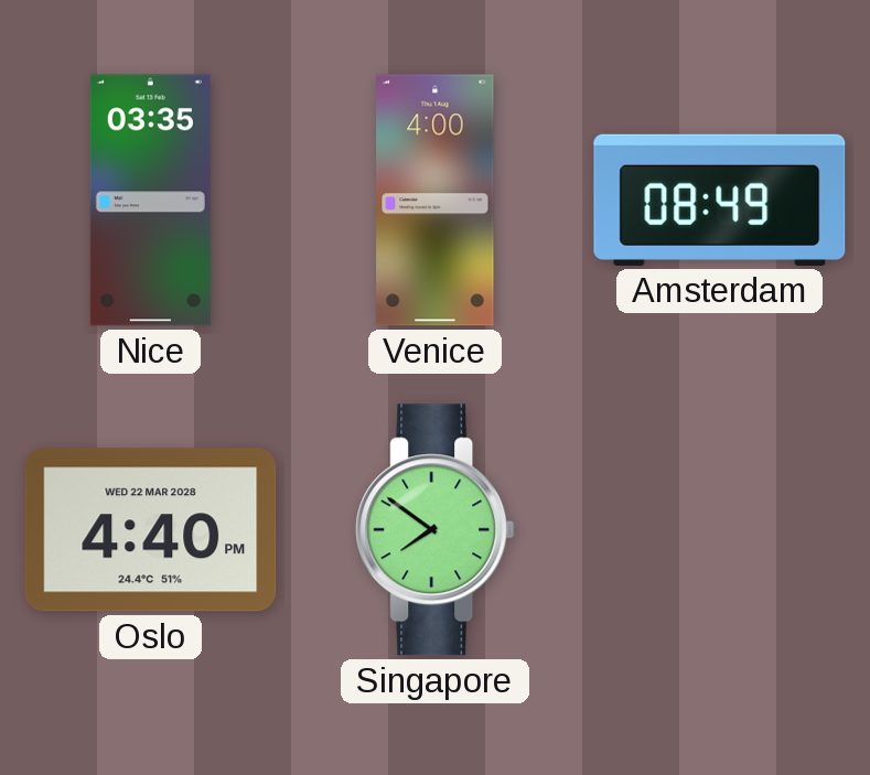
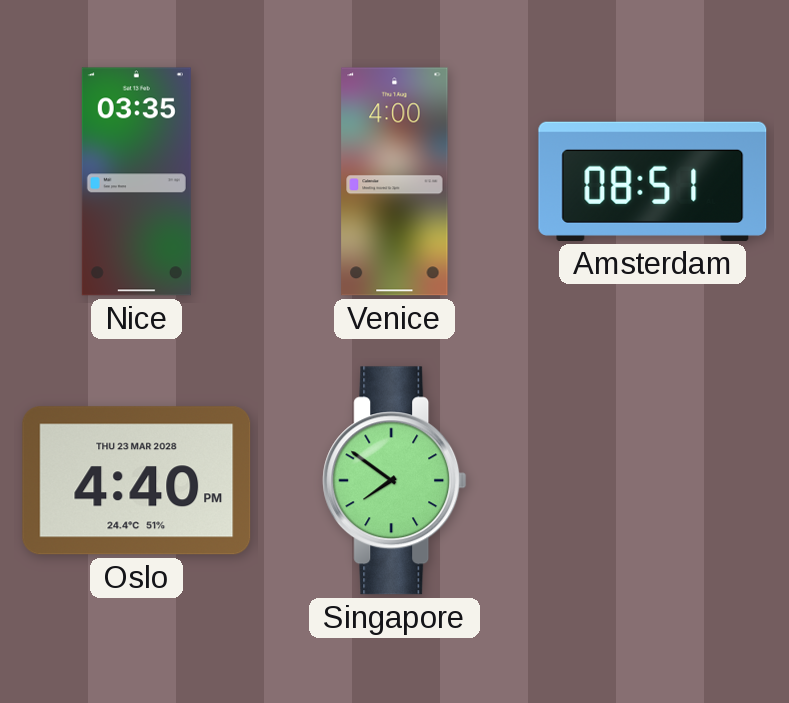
Amsterdam: 08:49 -> 08:51 (653, 181)
Oslo date: WED 22 MAR 2028 -> THU 23 MAR 2028 (137, 481)
